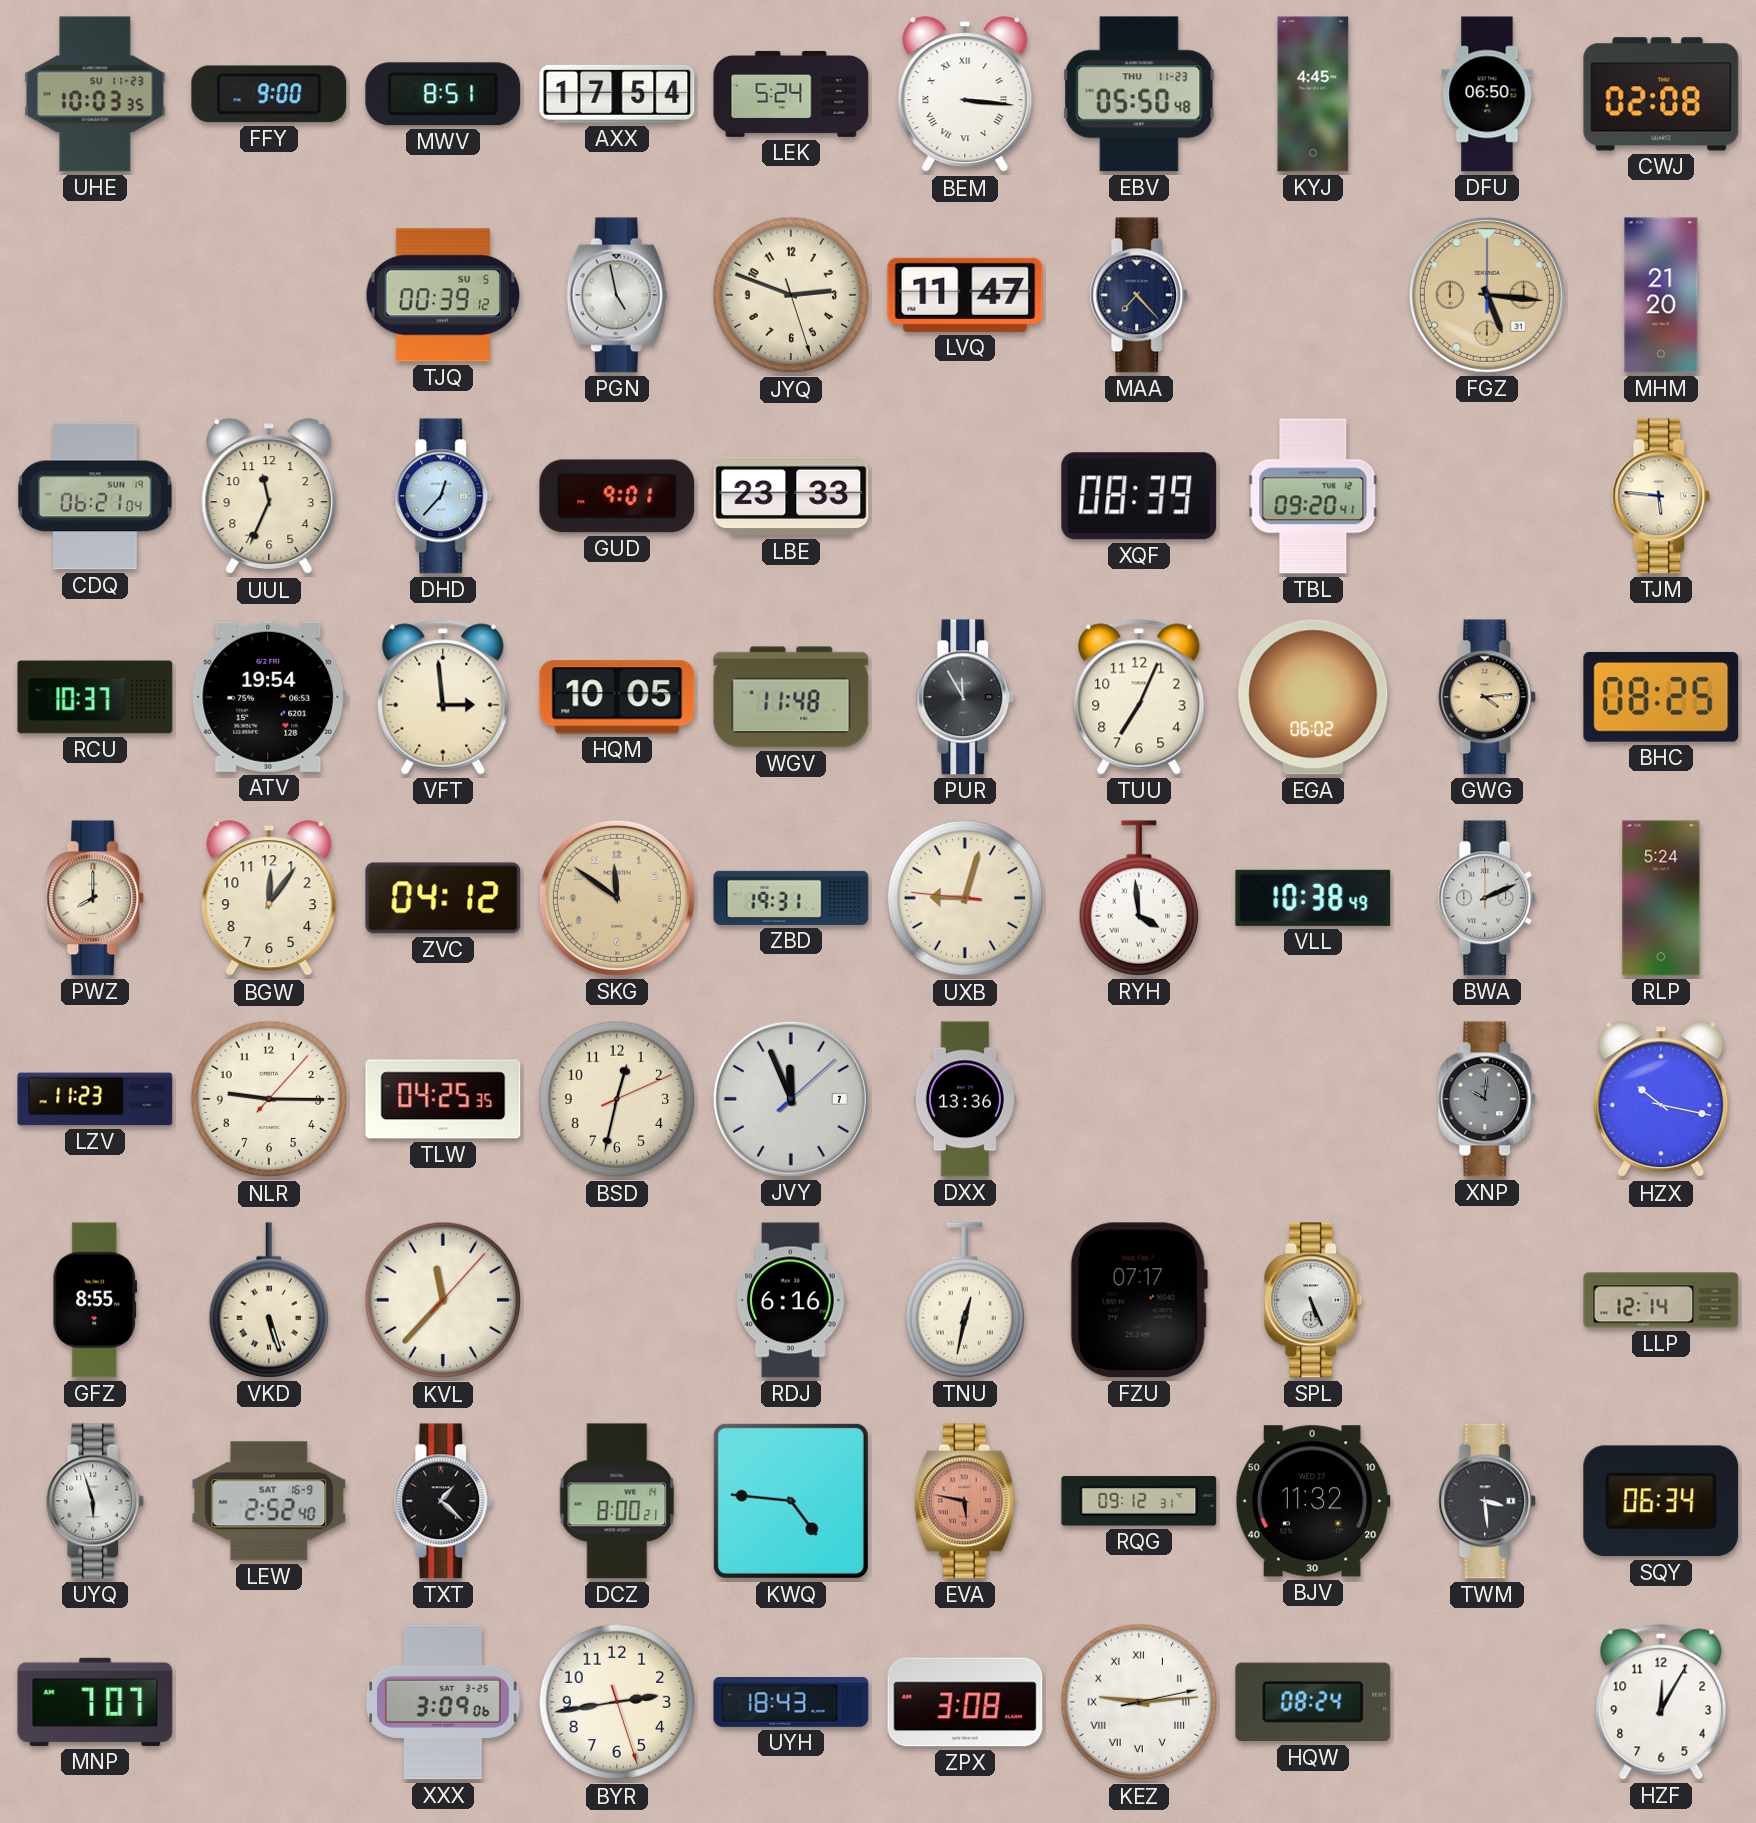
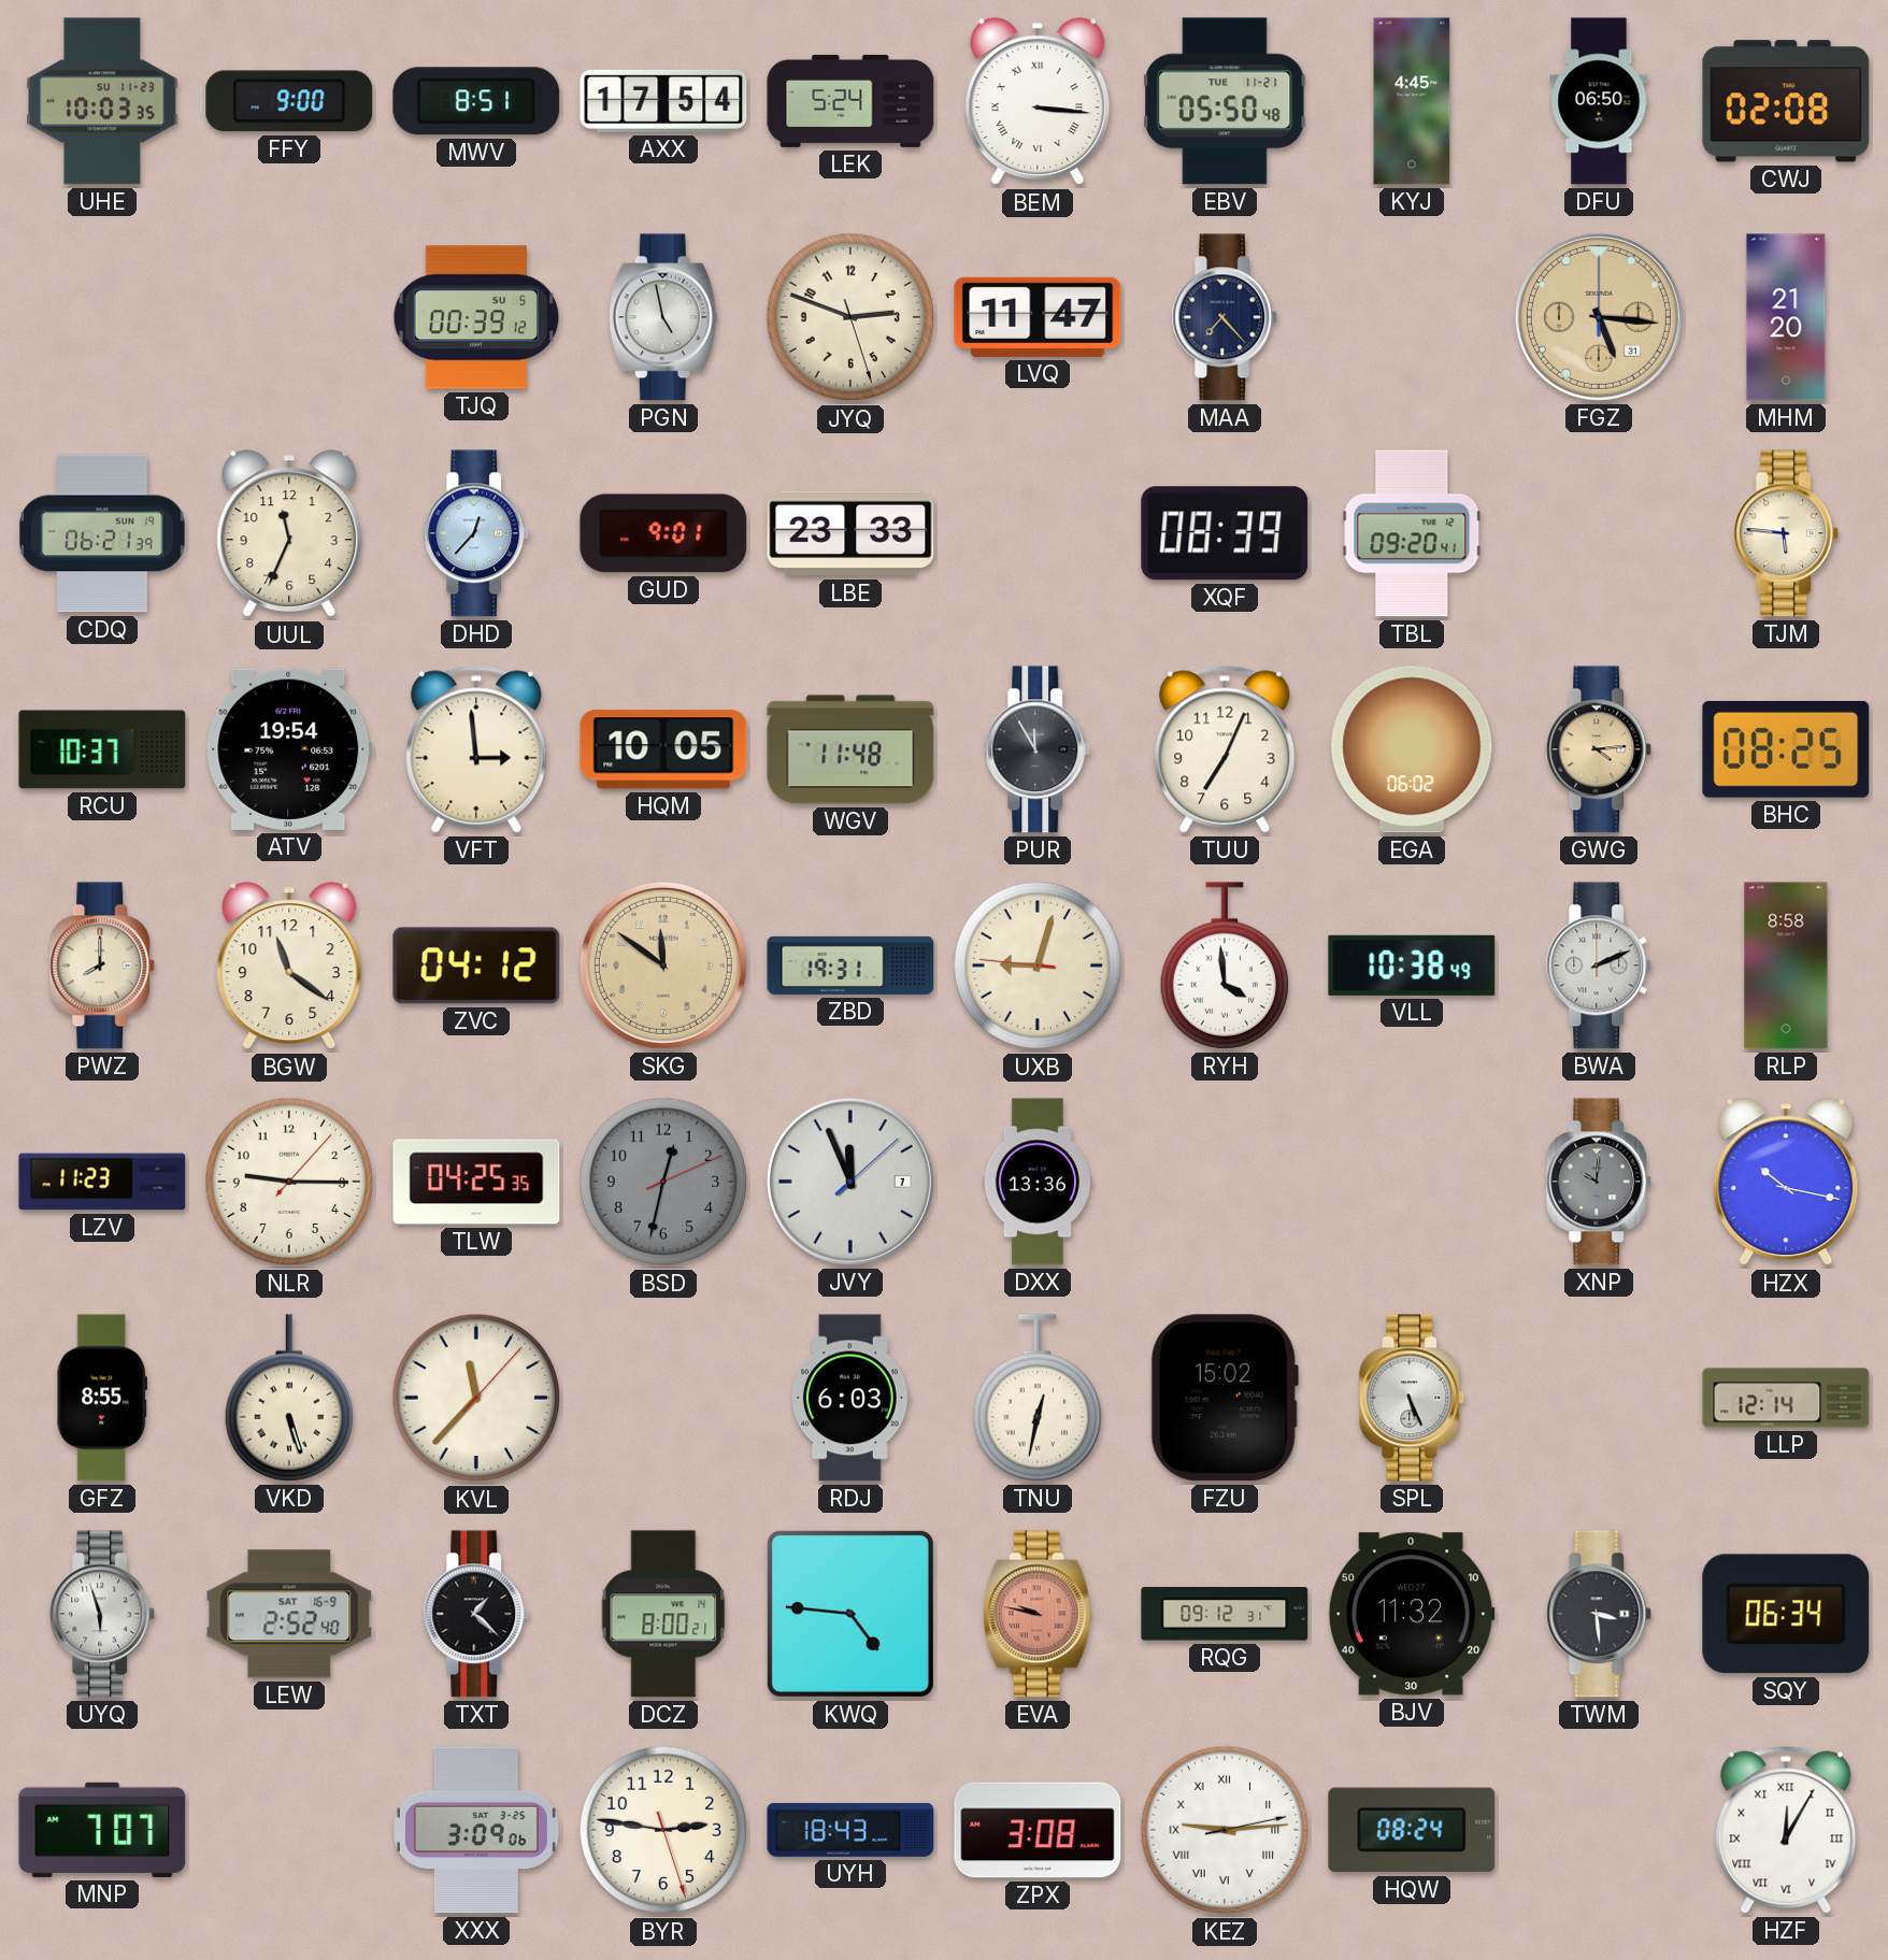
EBV date: THU 11-23 -> TUE 11-21 (1225, 101)
CDQ: 06:21:04 -> 06:21:39 (102, 533)
BGW: 12:06 -> 11:21 (289, 967)
RLP: 5:24 -> 8:58 (1786, 965)
BSD dial: cream -> grey (663, 1182)
RDJ: 6:16 -> 6:03 (850, 1398)
FZU: 07:17 -> 15:02 (1225, 1398)
EVA: 5:47 -> 9:47 (1038, 1614)
BYR: 2:43 -> 2:46 (663, 1830)
HZF numerals: Arabic -> Roman (1786, 1830)
